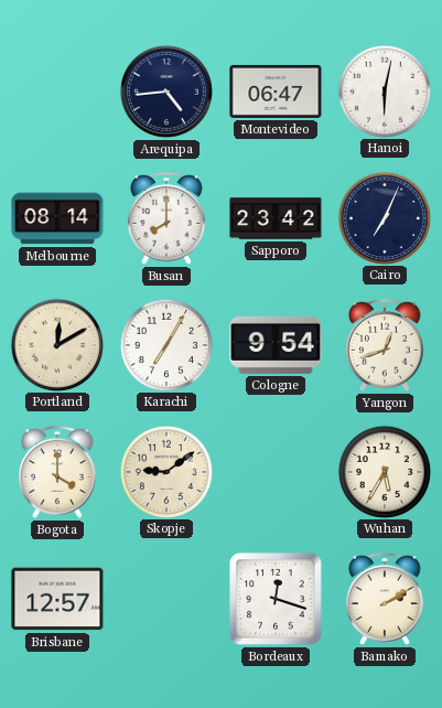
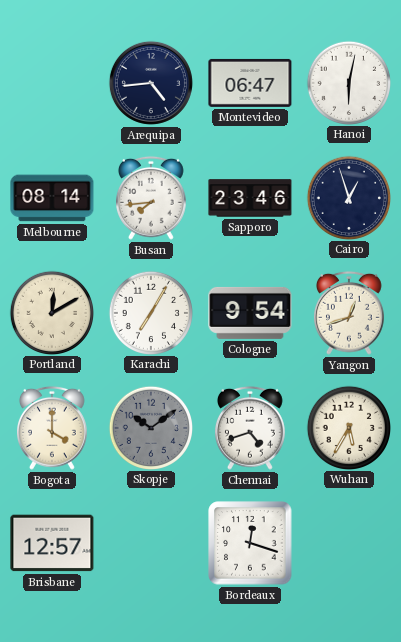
Busan: 8:00 -> 7:44 (152, 198)
Sapporo: 23:42 -> 23:46 (250, 198)
Cairo: 7:04 -> 12:57 (348, 197)
Skopje: 9:09 -> 10:09 (150, 427)
Skopje dial: cream -> grey (150, 427)
Chennai: none -> 4:42 (251, 428)
Bamako: 2:10 -> none (386, 599)
